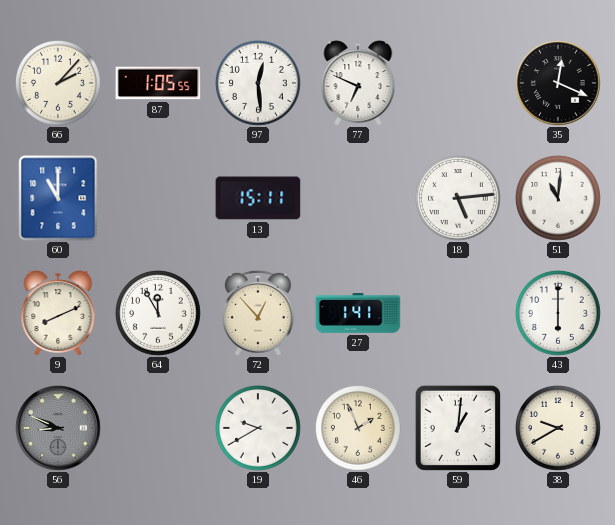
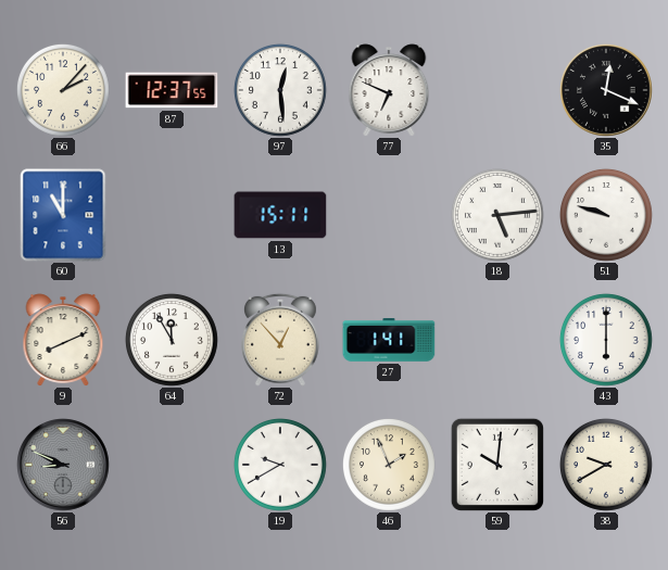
87: 1:05 -> 12:37 (172, 90)
51: 11:01 -> 9:48 (606, 215)
59: 1:01 -> 10:01 (497, 465)
